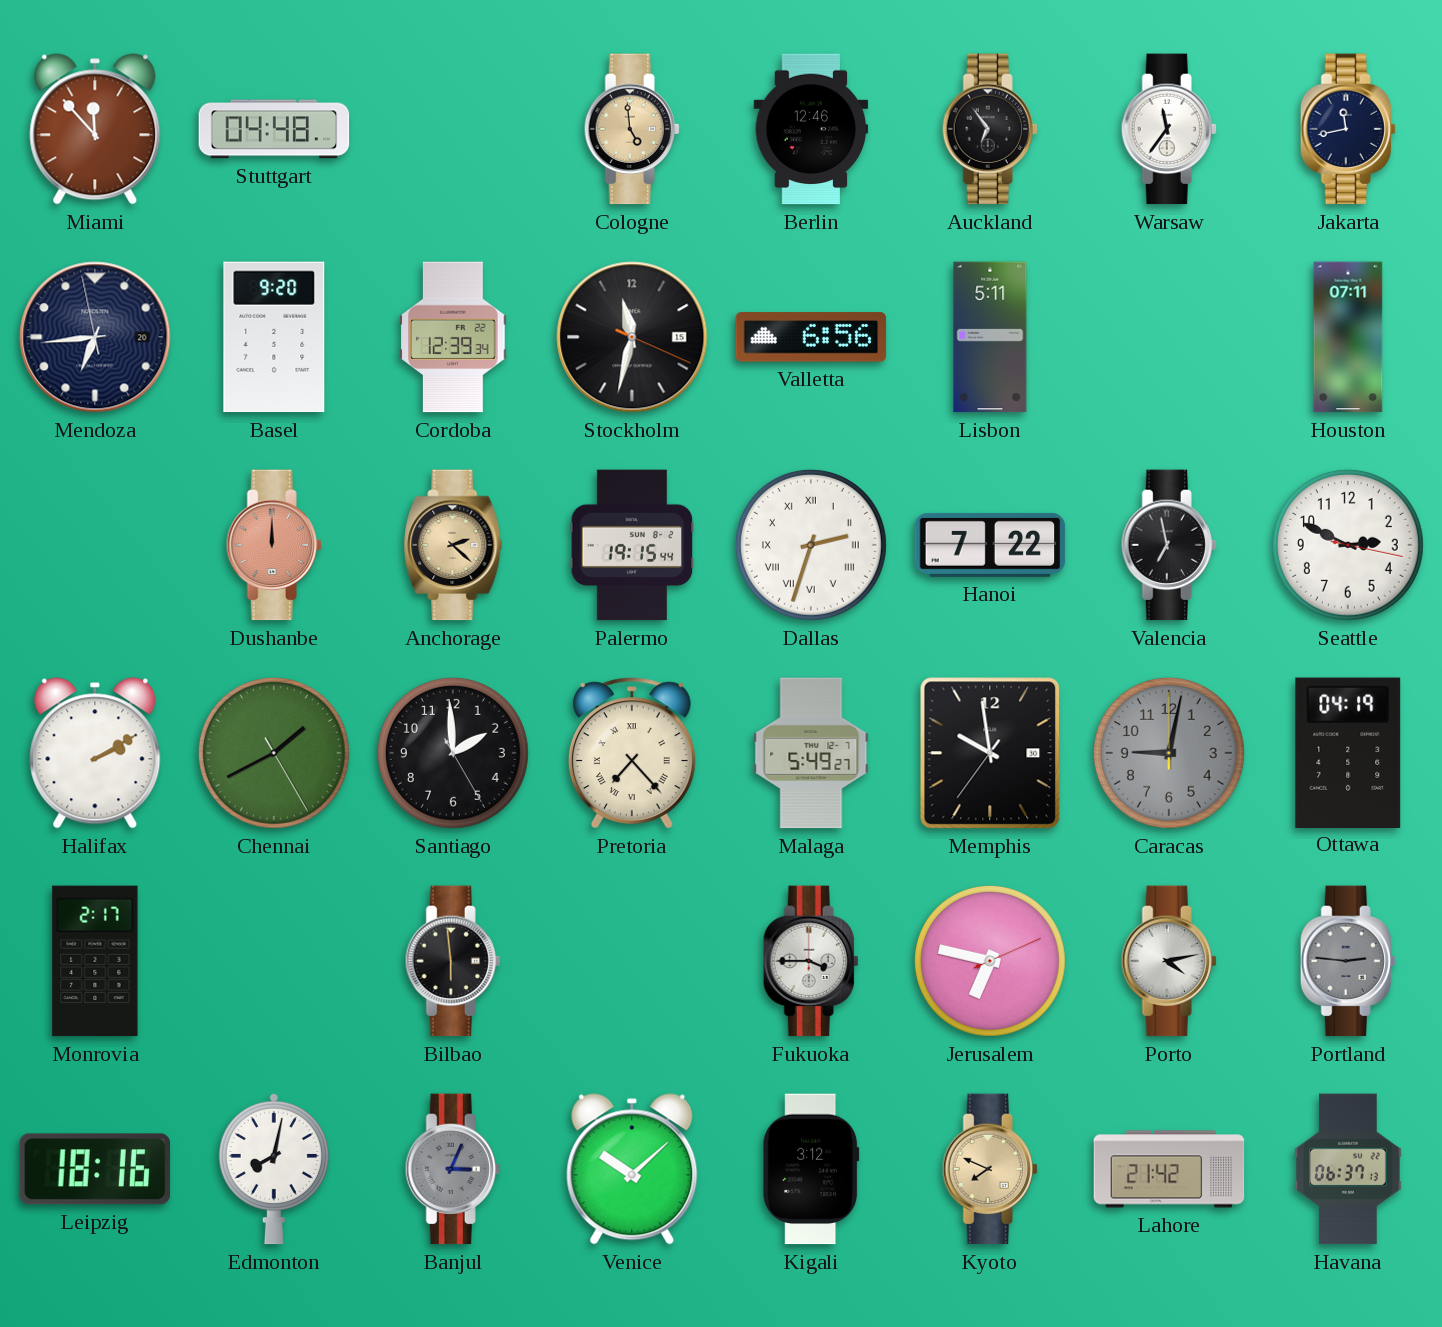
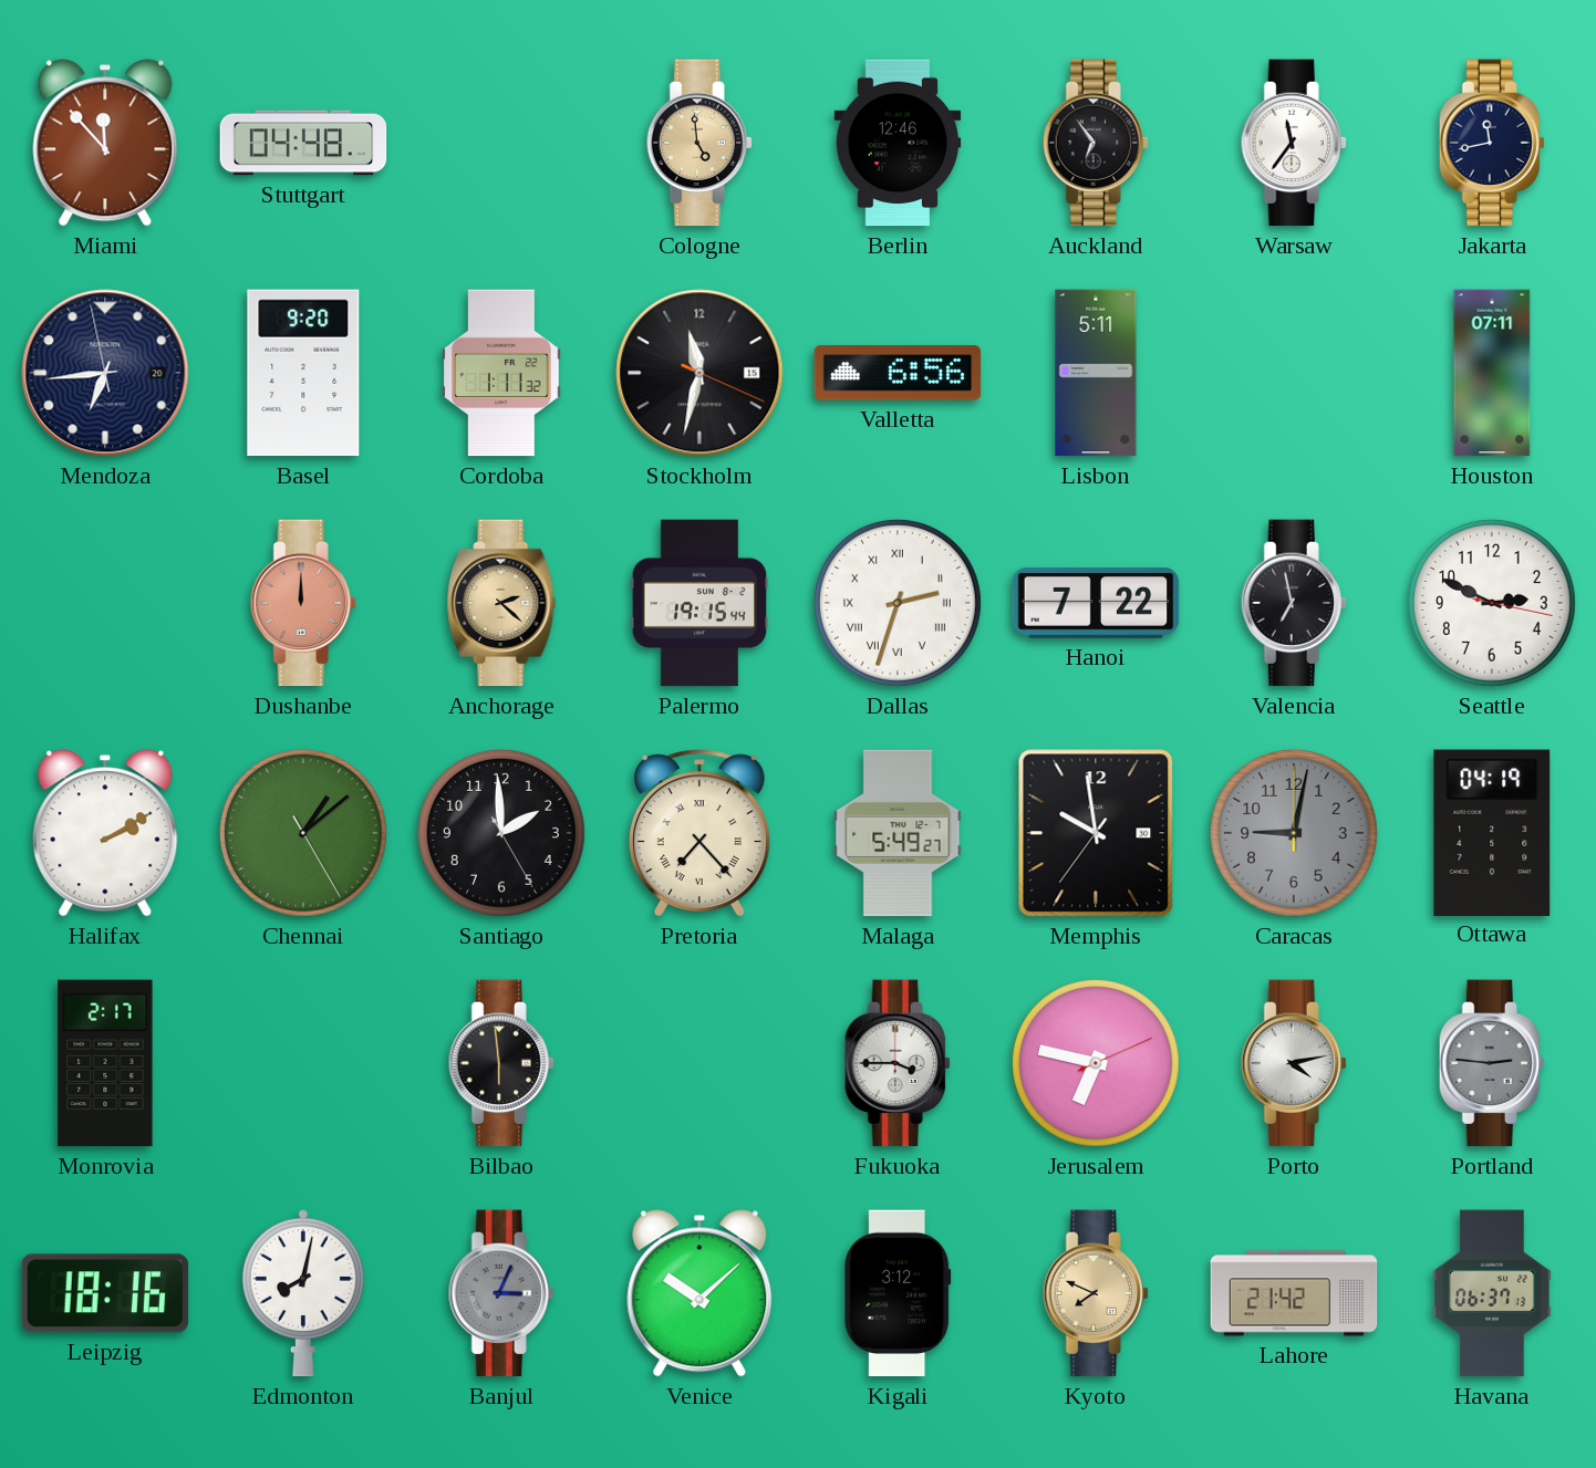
Cordoba: 12:39 -> 1:11 (501, 373)
Chennai: 1:40 -> 1:08 (303, 833)
